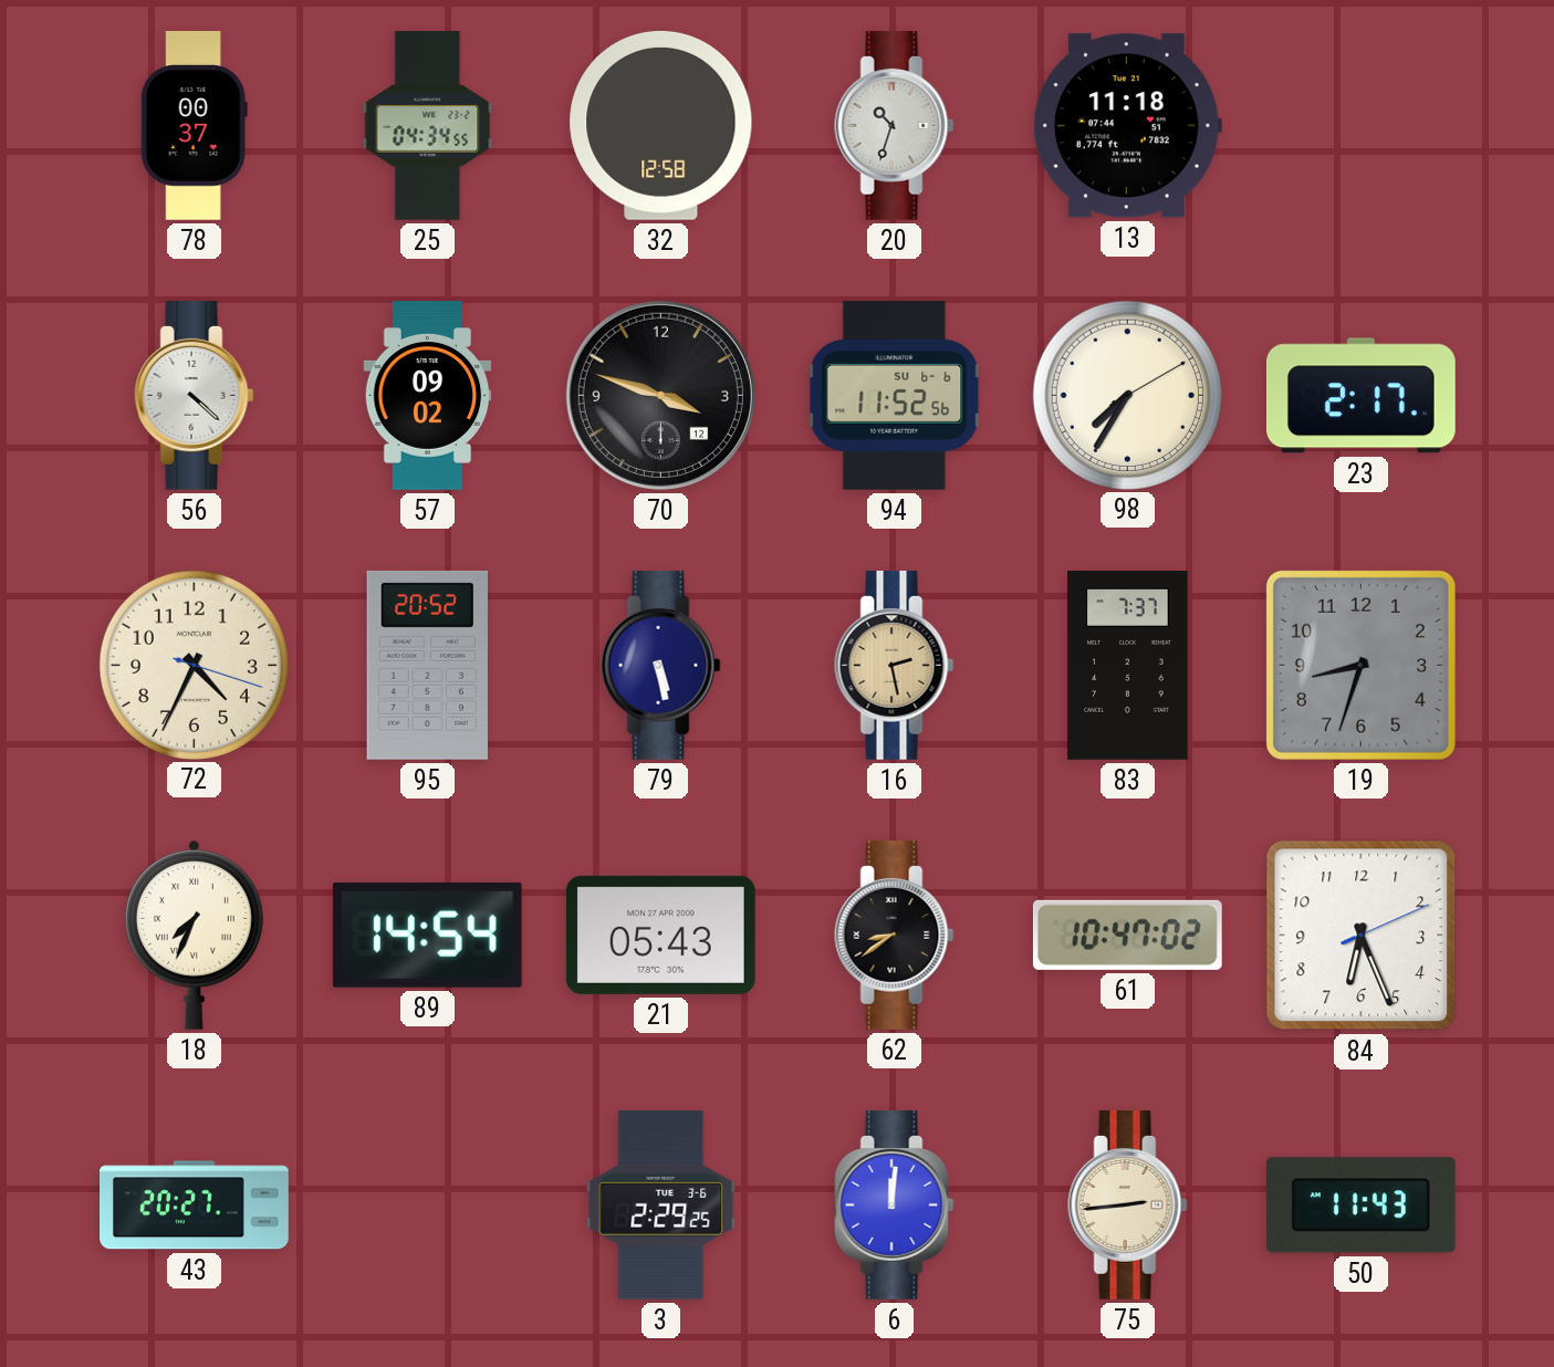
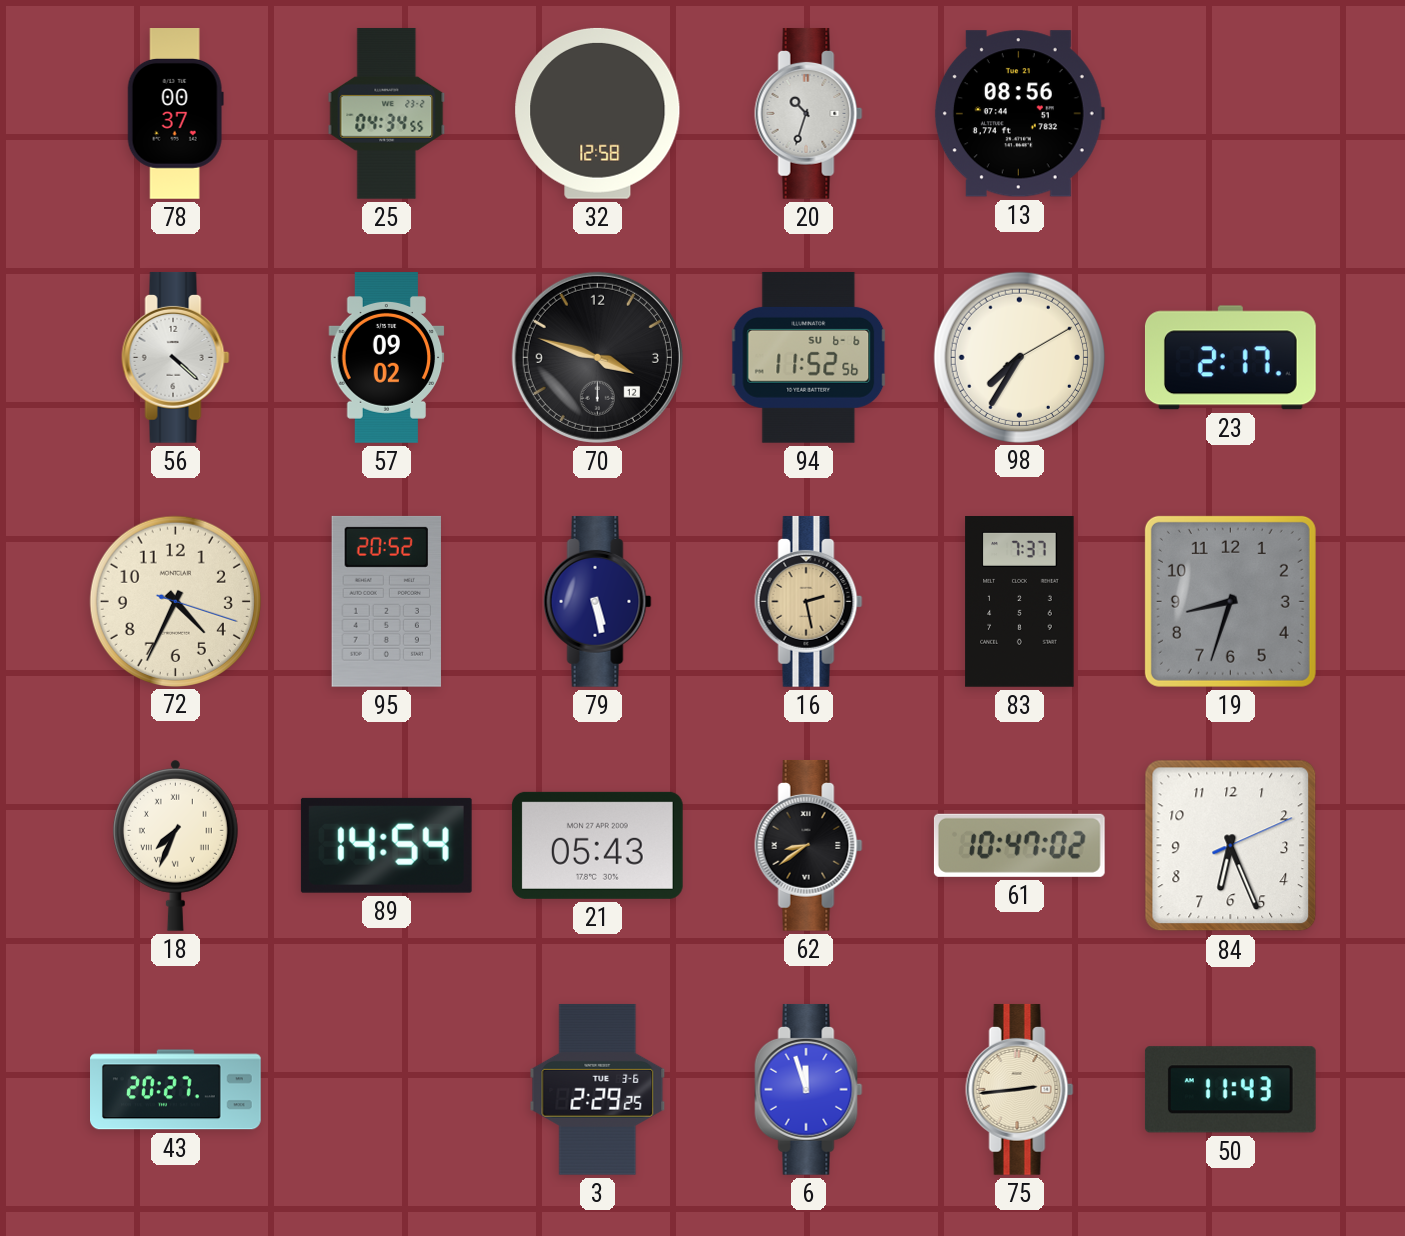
13: 11:18 -> 08:56 (1019, 114)
6: 12:01 -> 11:57 (809, 1089)
